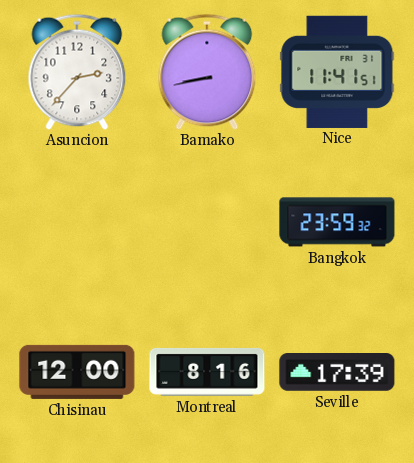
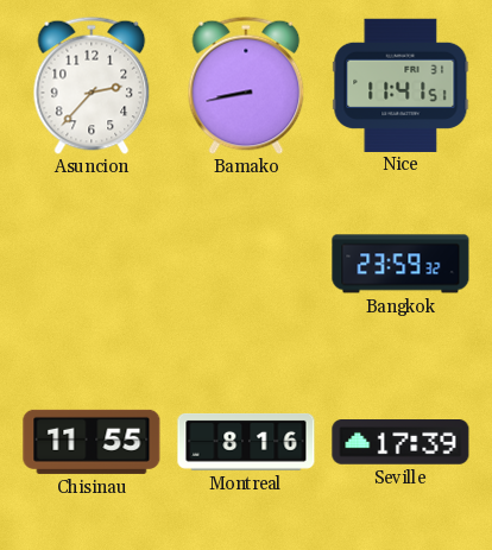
Chisinau: 12:00 -> 11:55 (92, 442)
